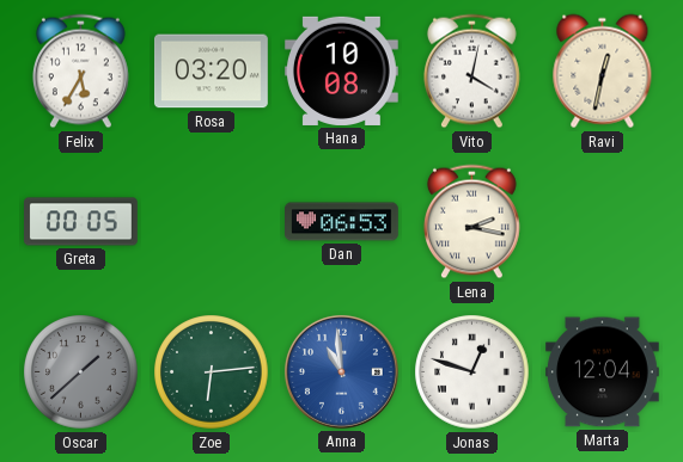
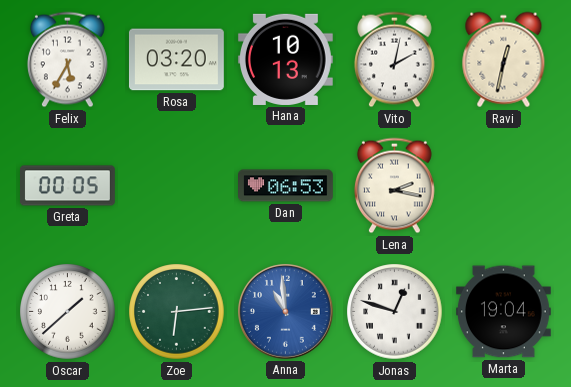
Hana: 10:08 -> 10:13 (285, 59)
Vito: 4:02 -> 2:02 (394, 60)
Oscar dial: grey -> white (68, 312)
Marta: 12:04 -> 19:04 (504, 312)
